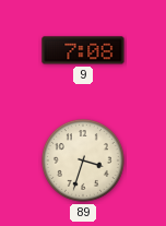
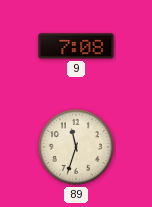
89: 3:33 -> 11:33 (76, 147)
